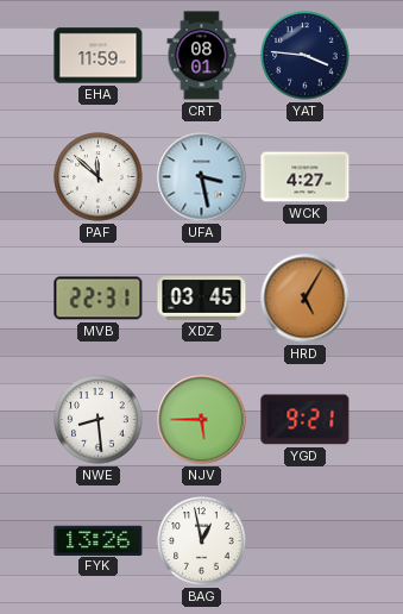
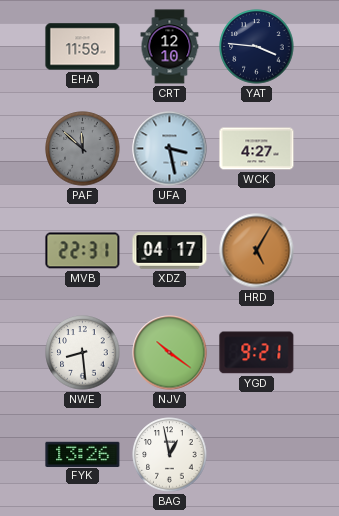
CRT: 08:01 -> 12:10 (170, 47)
PAF dial: white -> grey (83, 149)
XDZ: 03:45 -> 04:17 (170, 251)
NJV: 5:45 -> 10:21 (170, 353)
